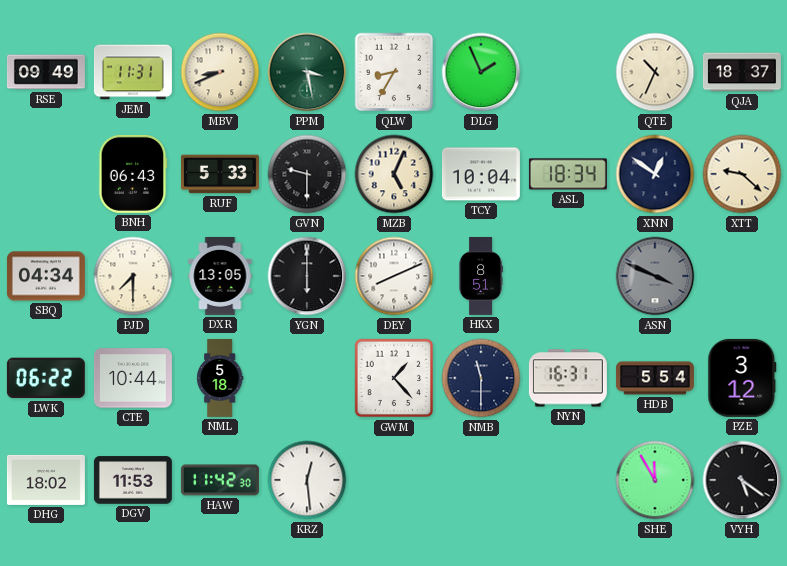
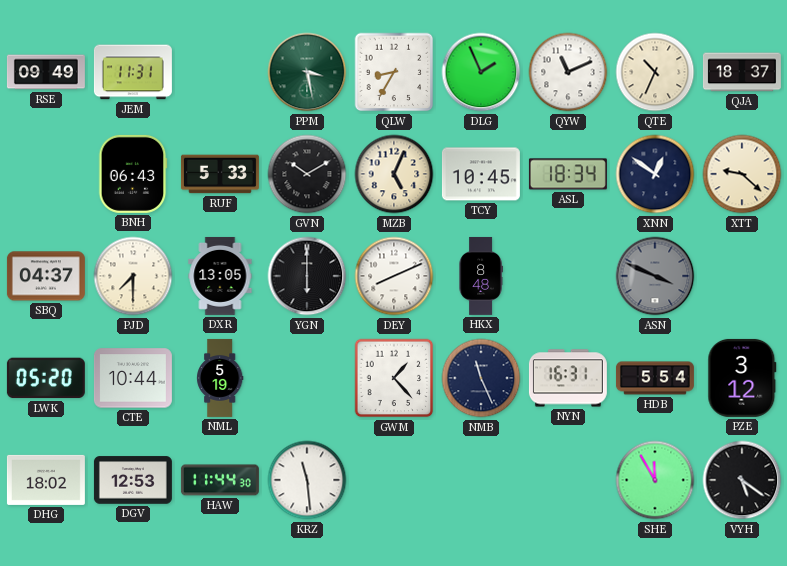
MBV: 8:41 -> none (220, 72)
QYW: none -> 11:11 (568, 72)
GVN: 9:30 -> 10:10 (307, 174)
TCY: 10:04 -> 10:45 (481, 174)
SBQ: 04:34 -> 04:37 (46, 276)
HKX: 8:51 -> 8:48 (481, 276)
LWK: 06:22 -> 05:20 (46, 378)
NML: 5:18 -> 5:19 (221, 378)
NMB: 11:30 -> 11:26 (481, 378)
DGV: 11:53 -> 12:53 (133, 480)
HAW: 11:42 -> 11:44 (220, 480)
KRZ: 12:29 -> 11:29 (307, 480)
